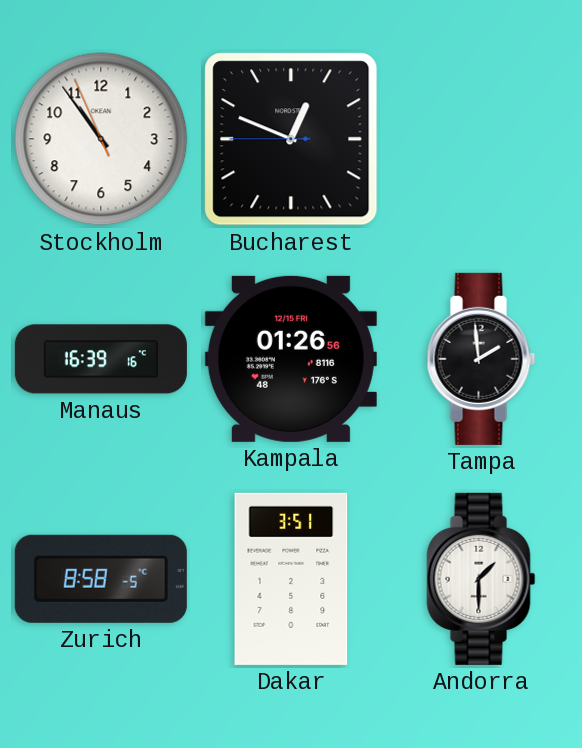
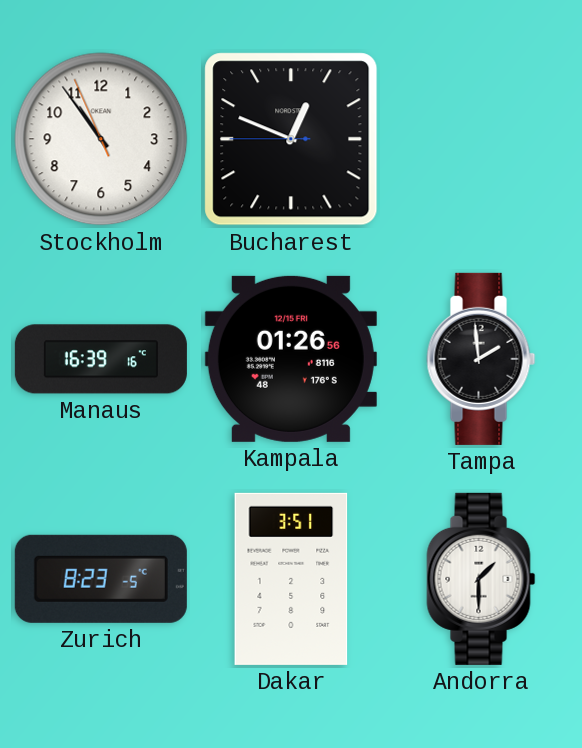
Zurich: 8:58 -> 8:23 (101, 579)
